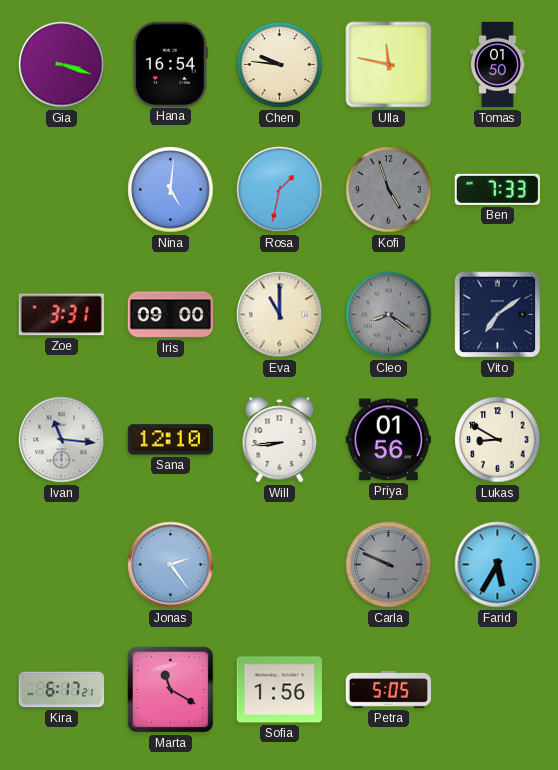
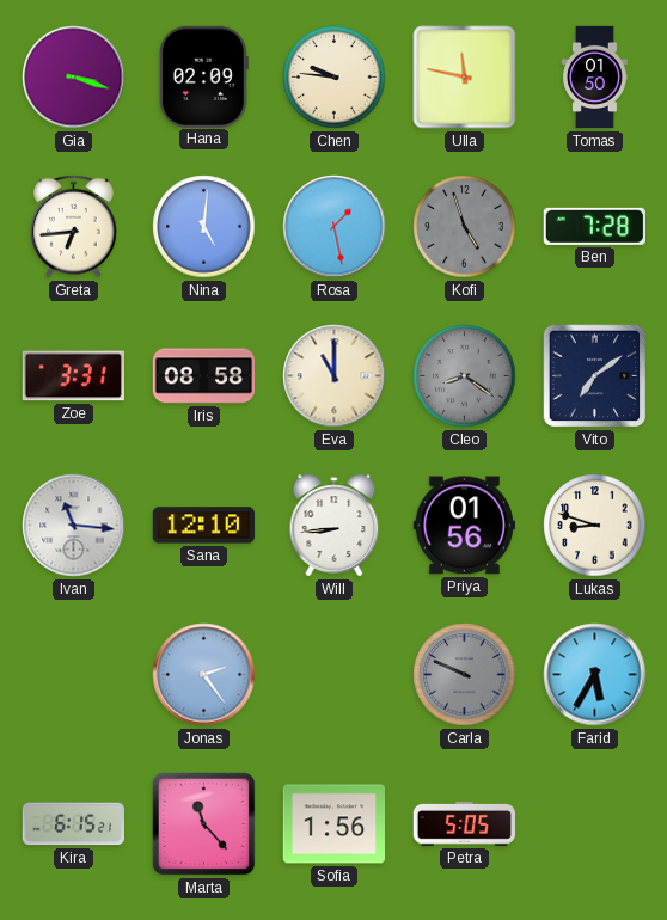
Hana: 16:54 -> 02:09 (203, 76)
Greta: none -> 6:44 (74, 226)
Rosa: 1:32 -> 1:28 (335, 227)
Ben: 7:33 -> 7:28 (594, 226)
Iris: 09:00 -> 08:58 (204, 376)
Lukas: 8:50 -> 8:48 (595, 526)
Kira: 6:17 -> 6:15 (73, 824)
Marta: 11:20 -> 11:23 (204, 824)
